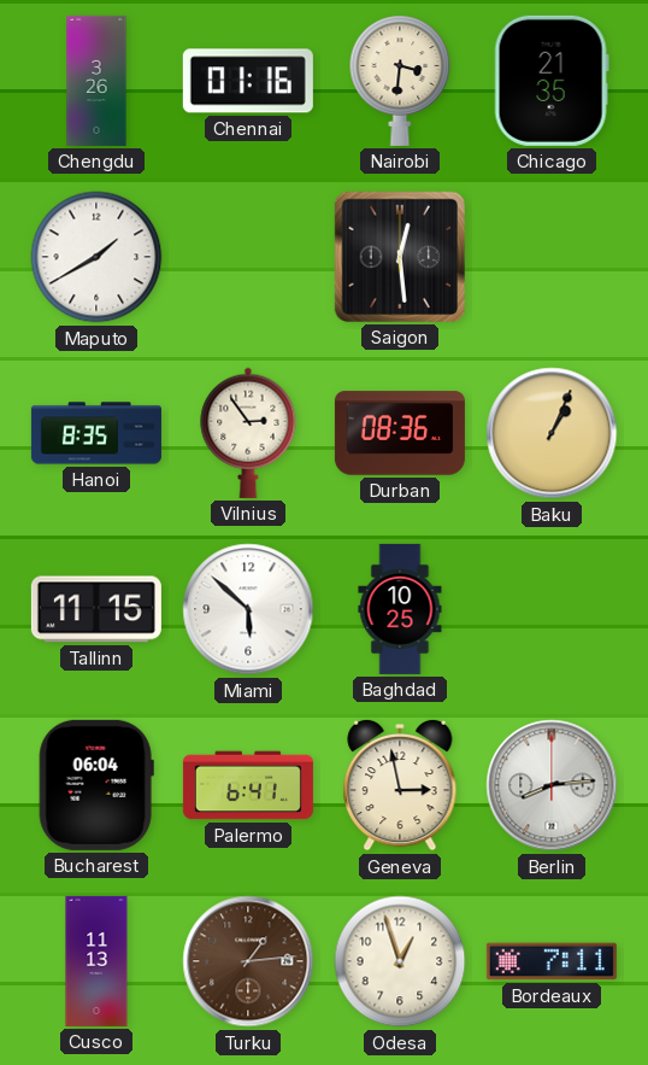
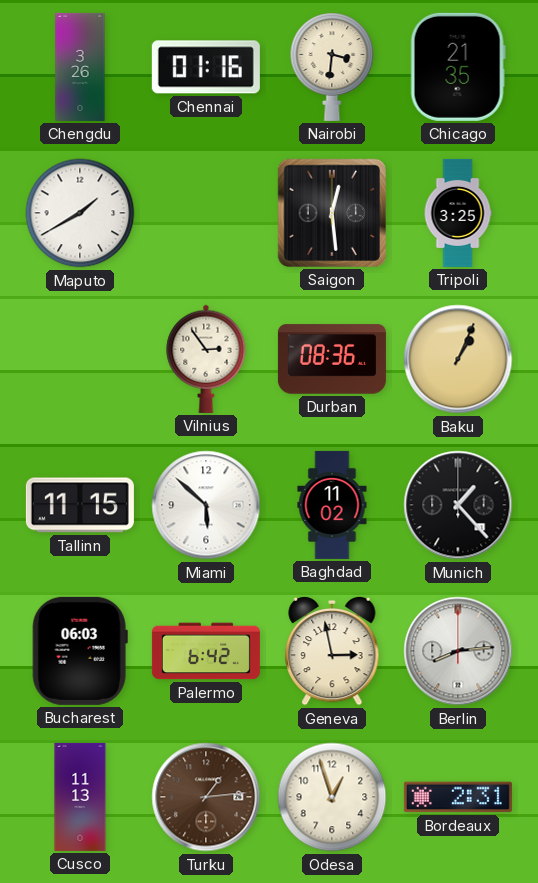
Tripoli: none -> 3:25 (458, 213)
Hanoi: 8:35 -> none (96, 433)
Baghdad: 10:25 -> 11:02 (332, 505)
Munich: none -> 1:23 (458, 505)
Bucharest: 06:04 -> 06:03 (80, 651)
Palermo: 6:41 -> 6:42 (206, 651)
Bordeaux: 7:11 -> 2:31 (458, 797)
